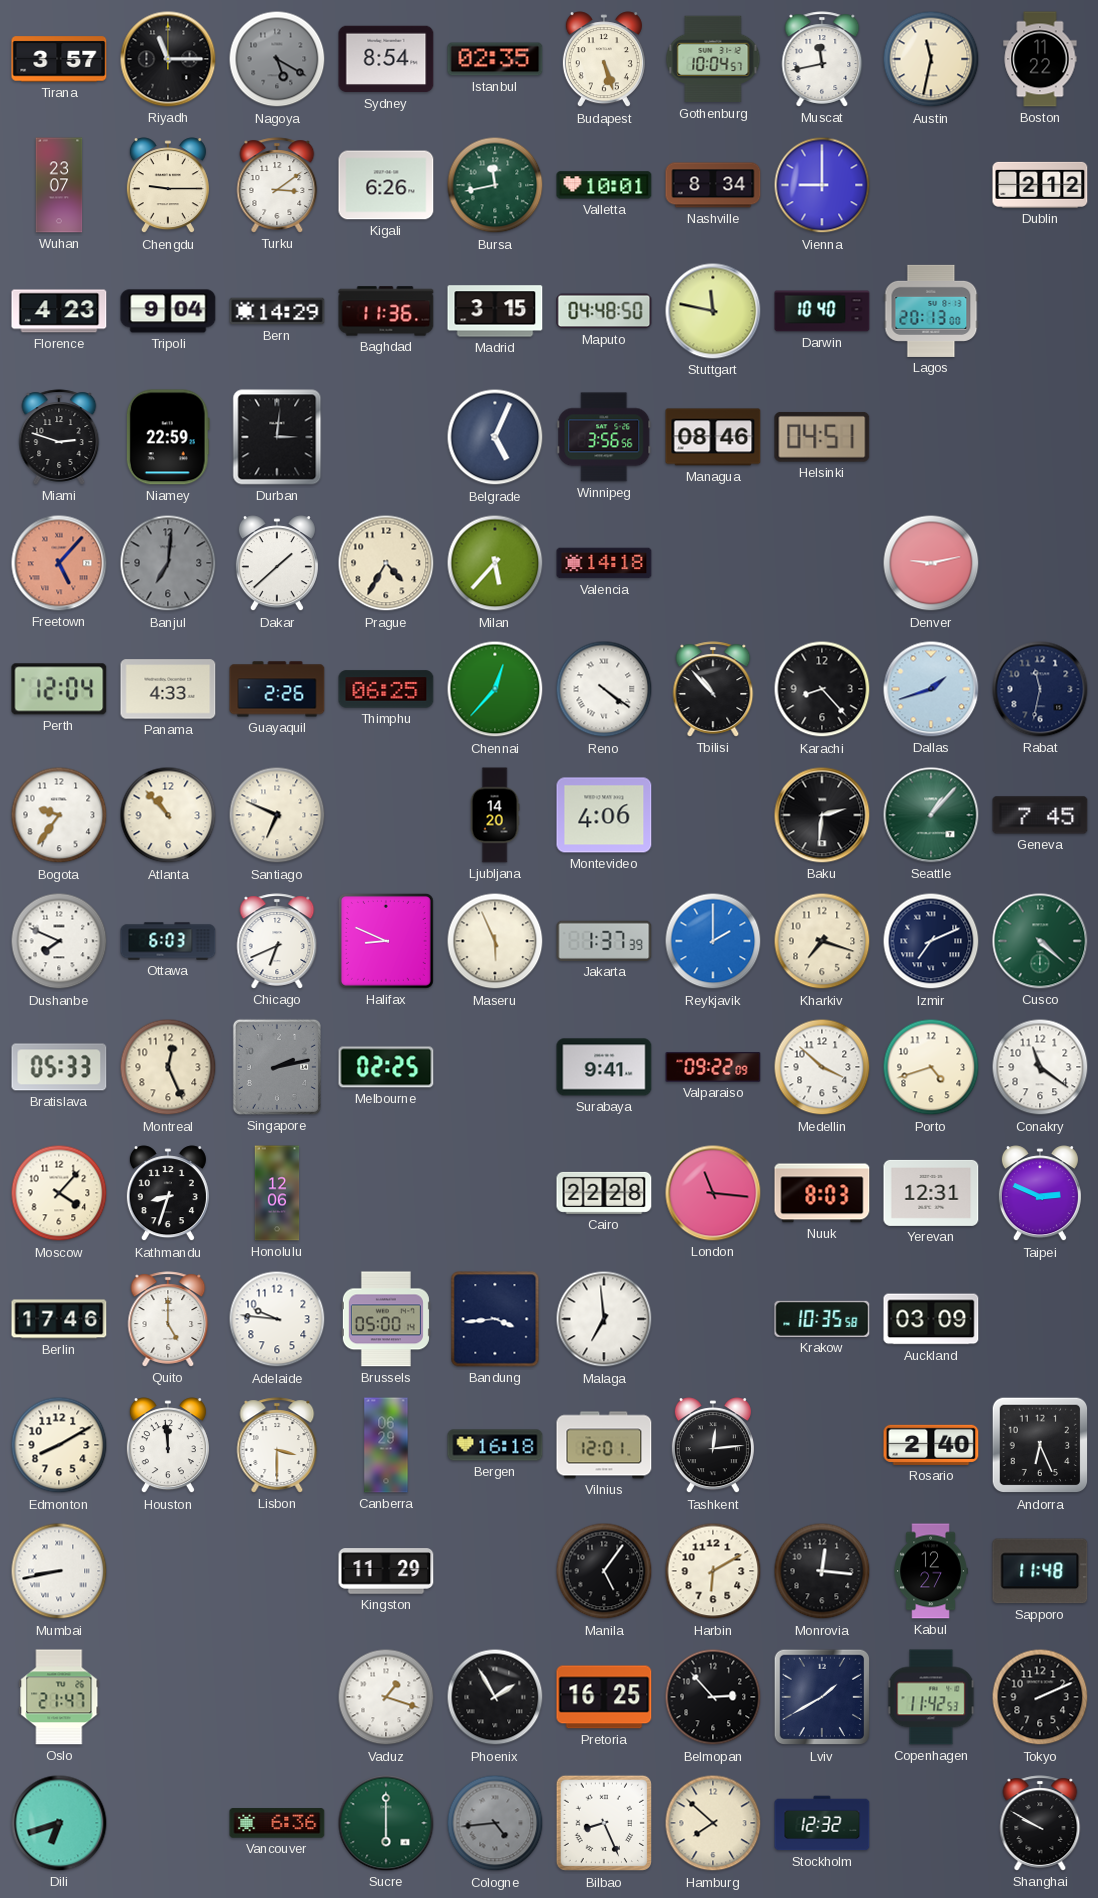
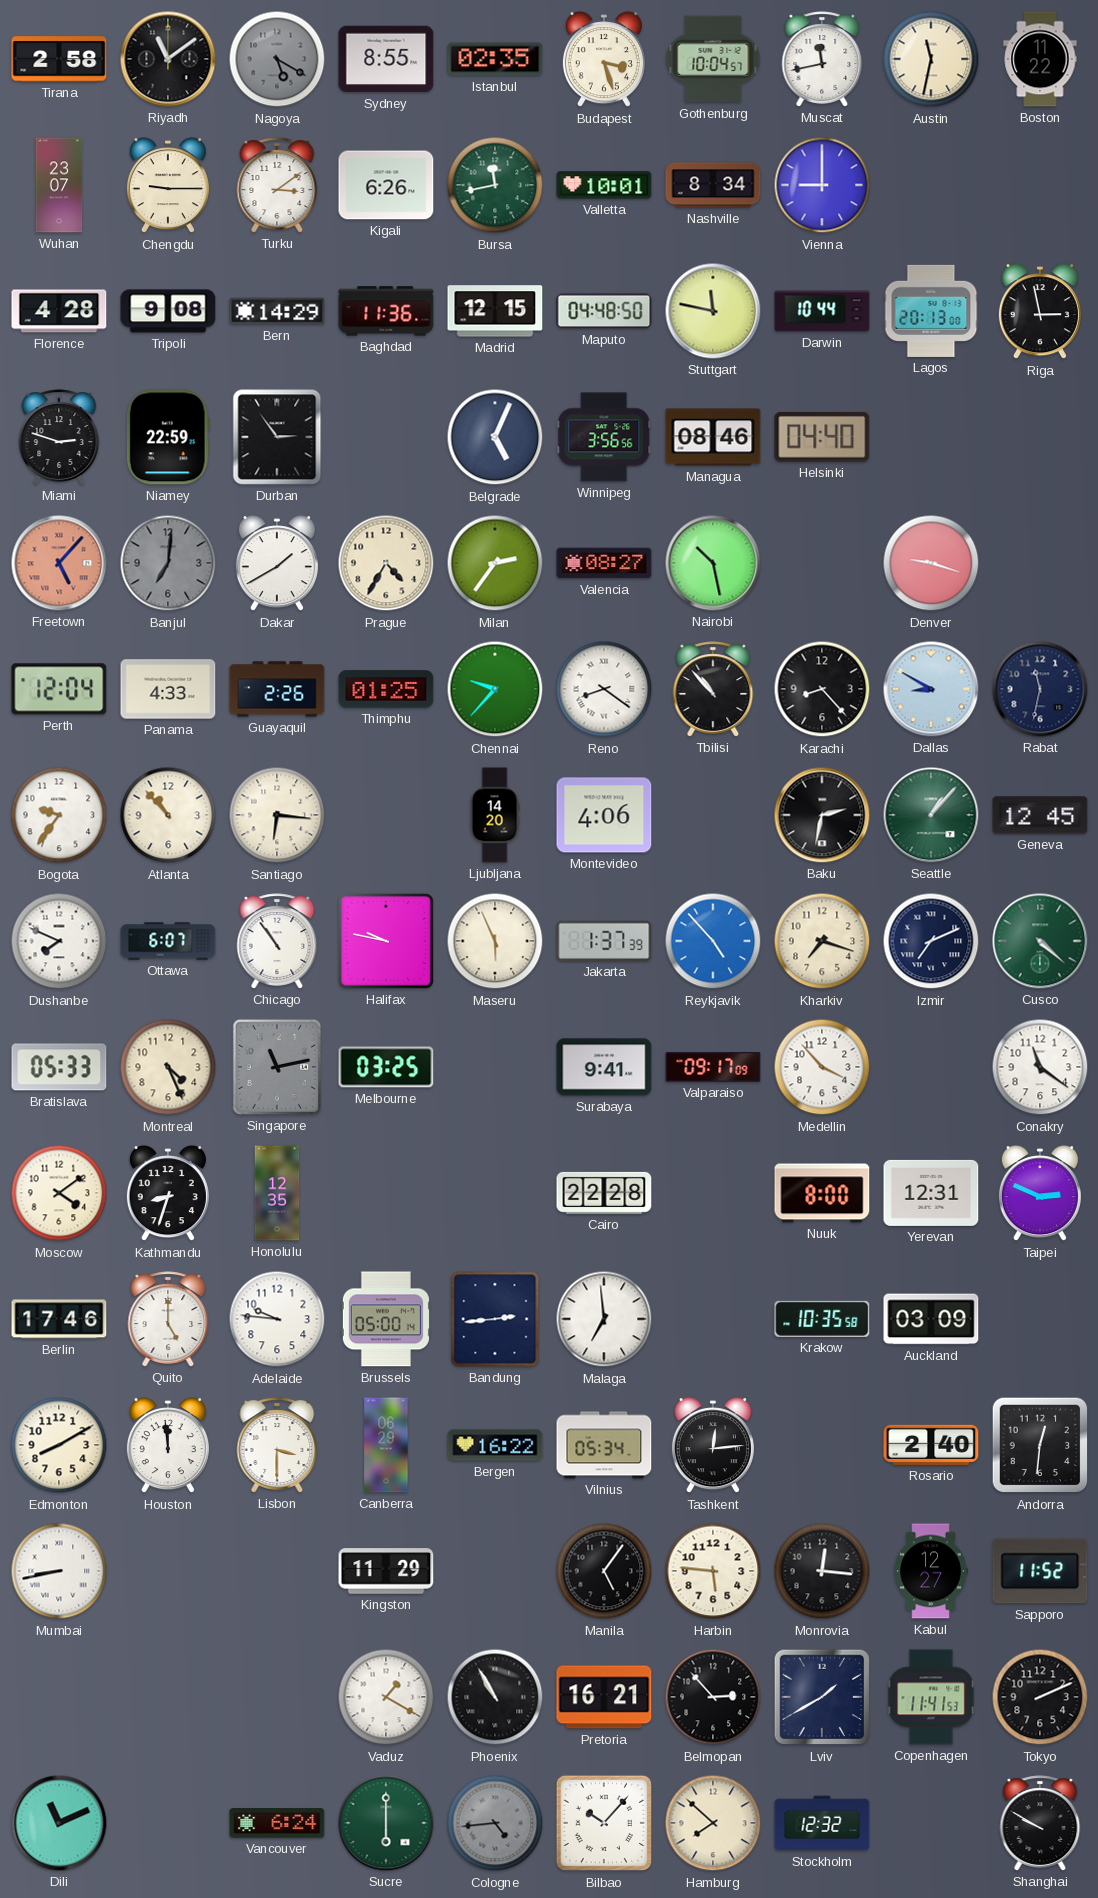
Tirana: 3:57 -> 2:58 (59, 59)
Riyadh: 11:15 -> 11:09 (168, 59)
Sydney: 8:54 -> 8:55 (386, 59)
Budapest: 5:27 -> 3:27 (604, 60)
Dublin: 2:12 -> none (1040, 185)
Florence: 4:23 -> 4:28 (59, 311)
Tripoli: 9:04 -> 9:08 (168, 311)
Madrid: 3:15 -> 12:15 (495, 311)
Darwin: 10:40 -> 10:44 (822, 311)
Riga: none -> 2:58 (1040, 312)
Durban: 3:01 -> 2:54 (277, 437)
Helsinki: 04:51 -> 04:40 (822, 437)
Dakar: 1:38 -> 1:40 (277, 564)
Milan: 5:37 -> 2:36 (495, 563)
Valencia: 14:18 -> 08:27 (604, 563)
Nairobi: none -> 10:28 (713, 563)
Denver: 9:13 -> 9:18 (931, 563)
Thimphu: 06:25 -> 01:25 (386, 689)
Chennai: 12:37 -> 9:37 (495, 689)
Reno: 4:21 -> 8:21 (604, 689)
Dallas: 1:42 -> 8:50 (931, 689)
Santiago: 6:49 -> 6:16 (277, 815)
Baku: 2:31 -> 2:32 (822, 815)
Geneva: 7:45 -> 12:45 (1040, 815)
Ottawa: 6:03 -> 6:07 (168, 941)
Chicago: 6:41 -> 10:54 (277, 941)
Halifax: 8:49 -> 9:47 (386, 941)
Reykjavik: 2:00 -> 4:53 (713, 941)
Montreal: 12:26 -> 4:26 (168, 1067)
Singapore: 2:13 -> 11:13 (277, 1067)
Melbourne: 02:25 -> 03:25 (386, 1067)
Valparaiso: 09:22 -> 09:17 (713, 1067)
Medellin: 3:52 -> 3:53 (822, 1067)
Porto: 4:42 -> none (931, 1067)
Moscow: 4:07 -> 4:09 (59, 1193)
Honolulu: 12:06 -> 12:35 (277, 1193)
London: 11:16 -> none (713, 1193)
Nuuk: 8:03 -> 8:00 (822, 1193)
Bandung: 3:44 -> 2:44 (495, 1319)
Bergen: 16:18 -> 16:22 (495, 1445)
Vilnius: 12:01 -> 05:34 (604, 1445)
Andorra: 6:26 -> 12:31 (1040, 1445)
Harbin: 6:10 -> 5:46 (713, 1571)
Sapporo: 11:48 -> 11:52 (1040, 1571)
Oslo: 21:47 -> none (59, 1697)
Vaduz: 1:18 -> 1:20 (386, 1697)
Phoenix: 1:55 -> 10:55 (495, 1697)
Pretoria: 16:25 -> 16:21 (604, 1697)
Copenhagen: 11:42 -> 11:41 (931, 1697)
Dili: 6:42 -> 11:11 (59, 1823)
Vancouver: 6:36 -> 6:24 (277, 1823)
Bilbao: 8:26 -> 10:07 (604, 1823)
